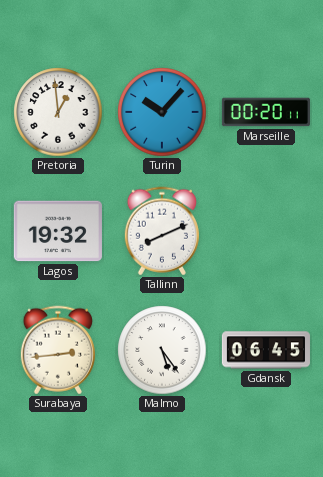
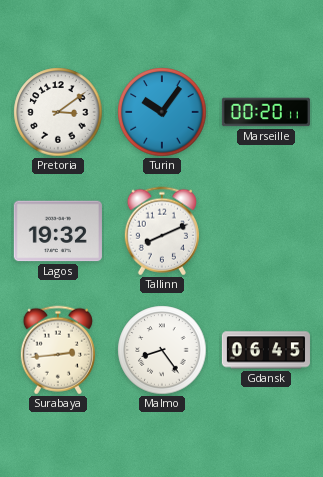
Pretoria: 12:59 -> 3:09 (58, 112)
Turin: 10:07 -> 10:06 (162, 112)
Malmo: 5:24 -> 8:24 (162, 350)
